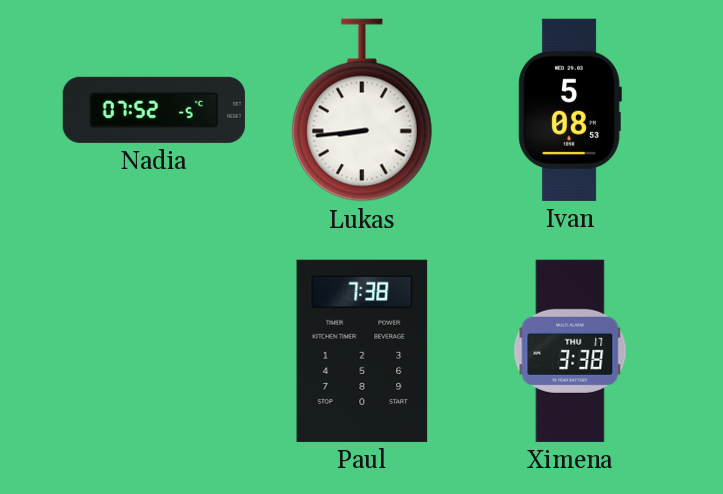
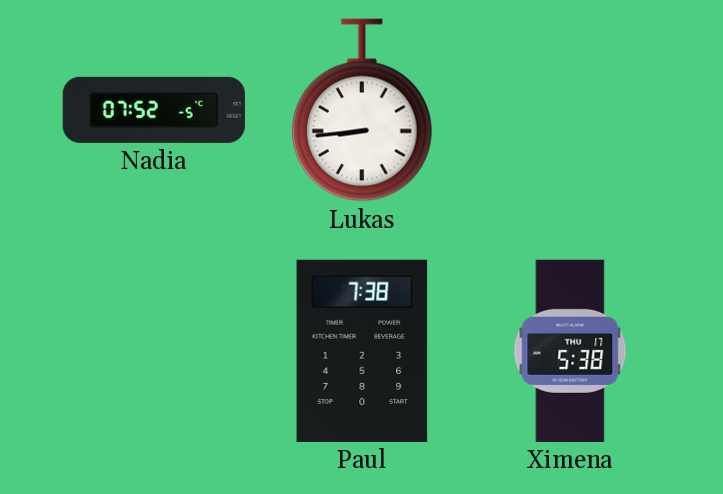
Ivan: 5:08 -> none (570, 110)
Ximena: 3:38 -> 5:38 (570, 351)
